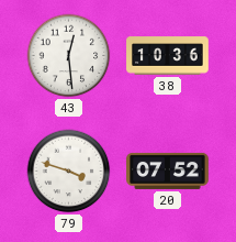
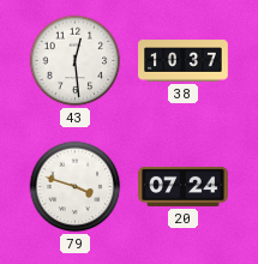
38: 10:36 -> 10:37 (184, 61)
20: 07:52 -> 07:24 (184, 186)
